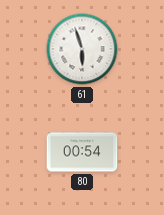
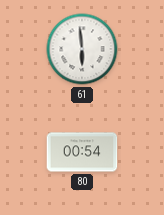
61: 5:57 -> 5:59 (82, 49)
